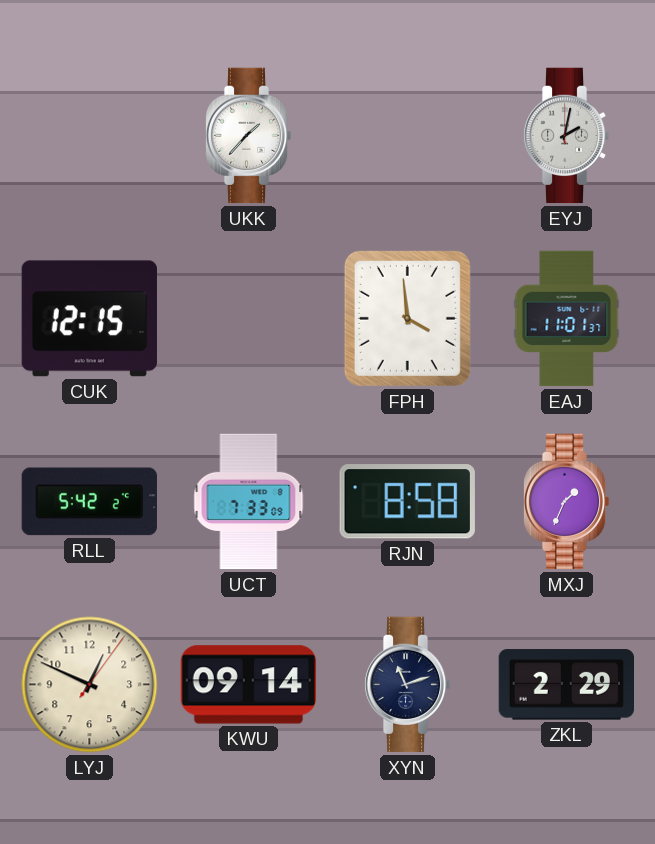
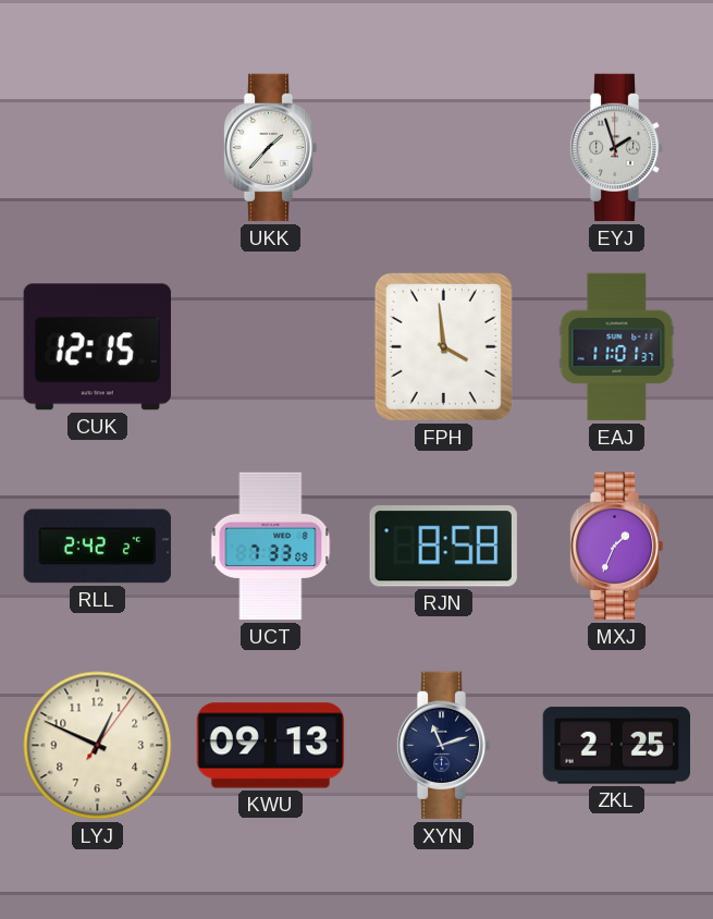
EYJ: 2:02 -> 1:57 (616, 148)
RLL: 5:42 -> 2:42 (97, 547)
KWU: 09:14 -> 09:13 (271, 746)
ZKL: 2:29 -> 2:25 (616, 746)
